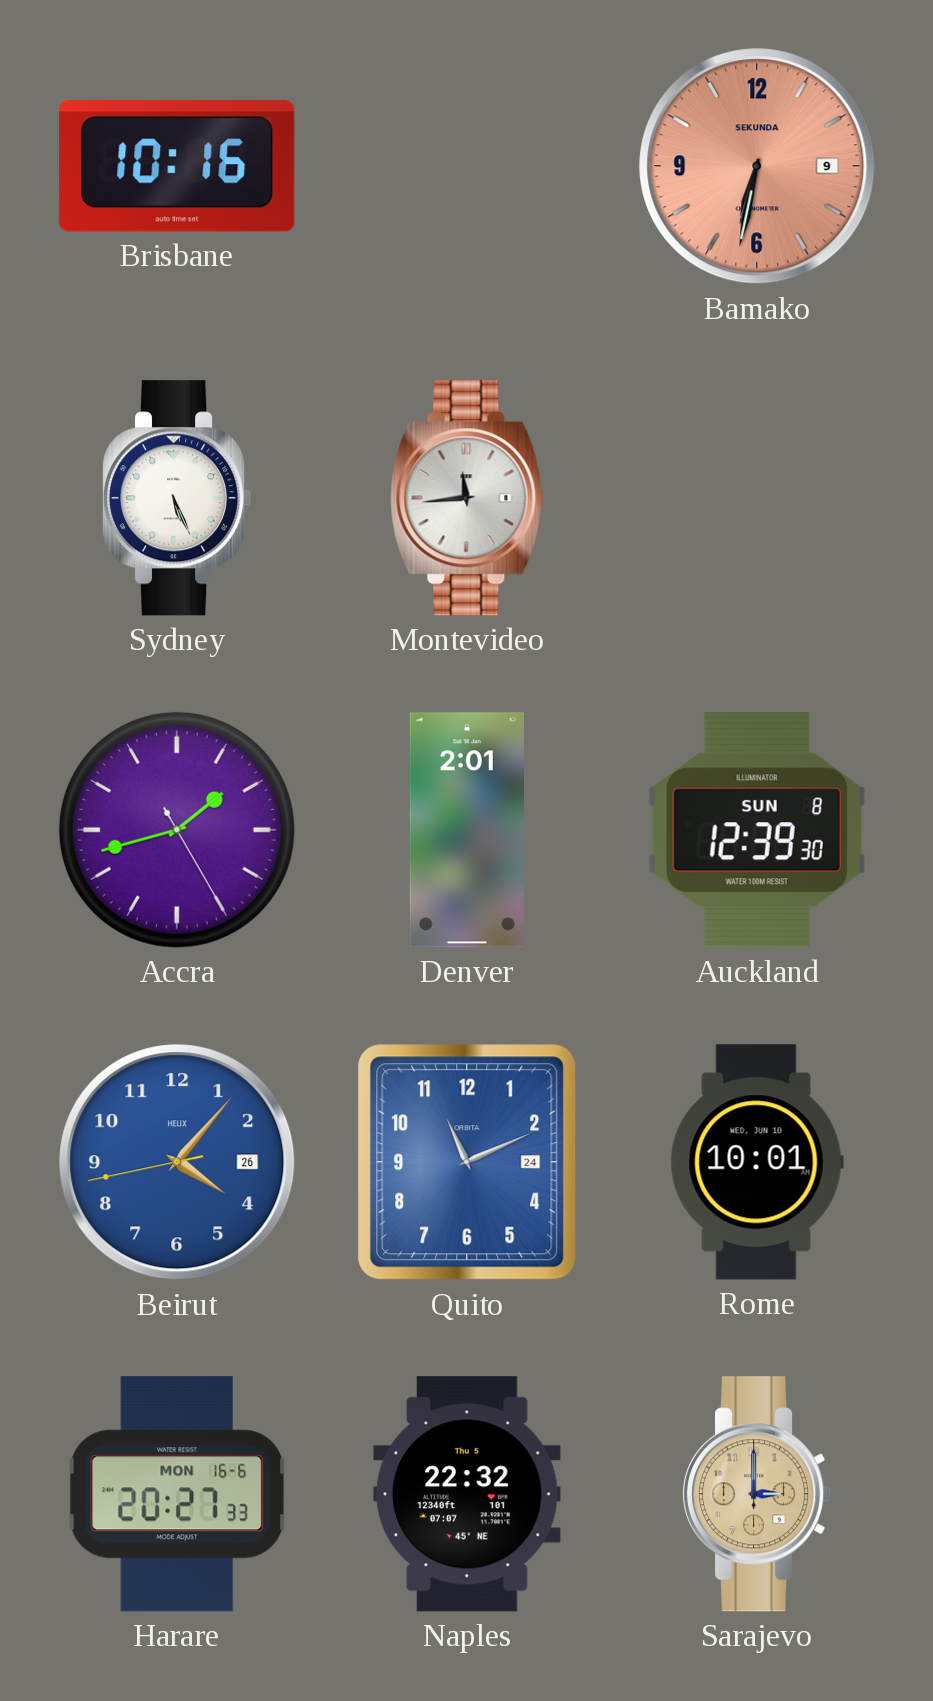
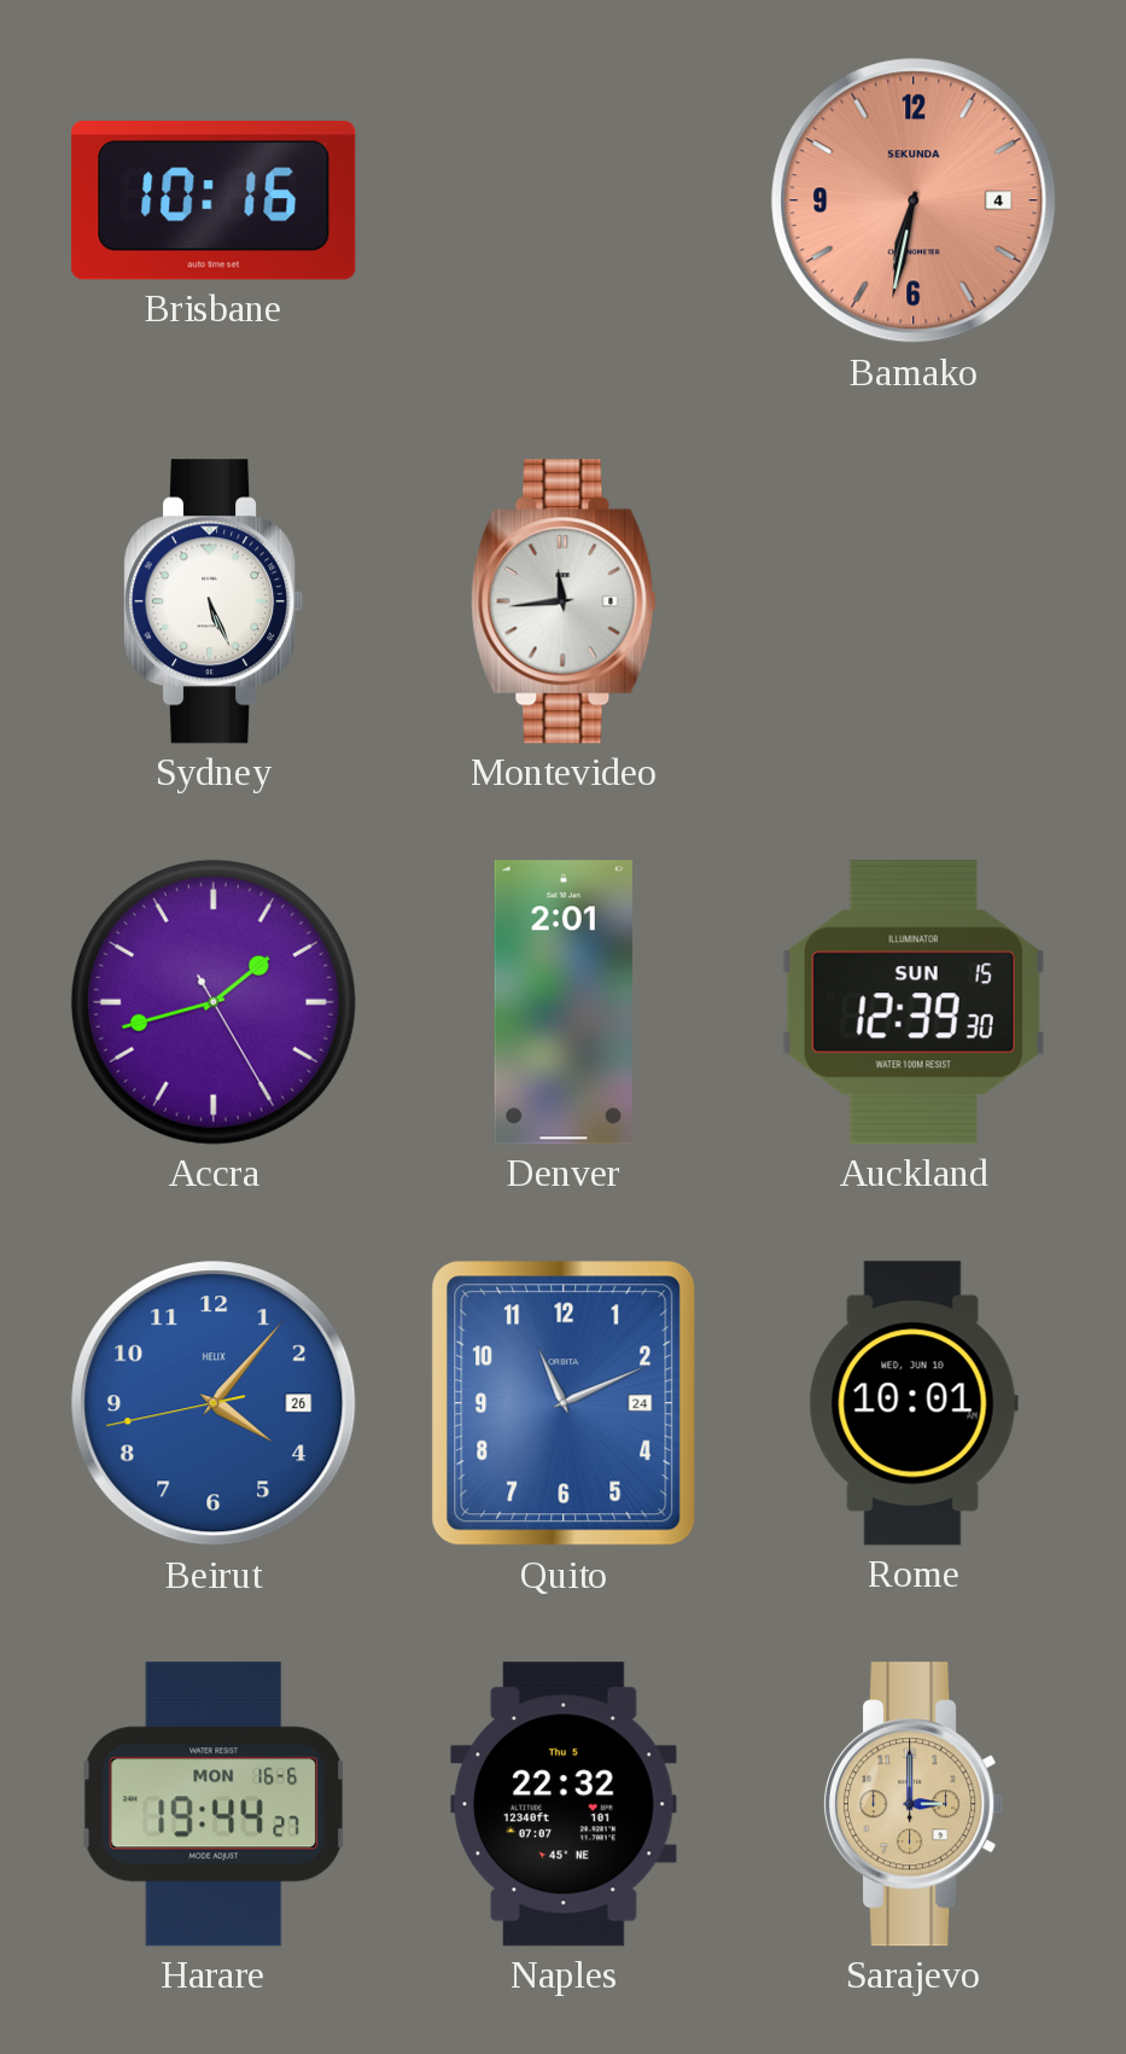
Bamako date: 9 -> 4 (914, 200)
Auckland date: SUN 8 -> SUN 15 (914, 1002)
Harare: 20:27 -> 19:44 (214, 1804)
